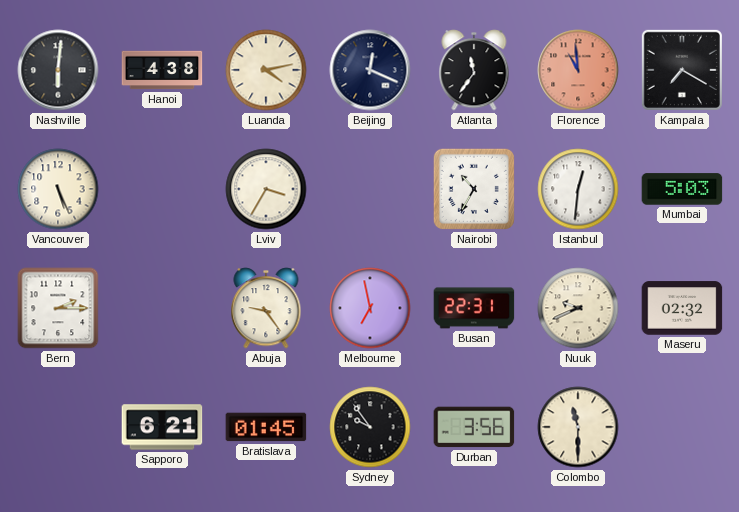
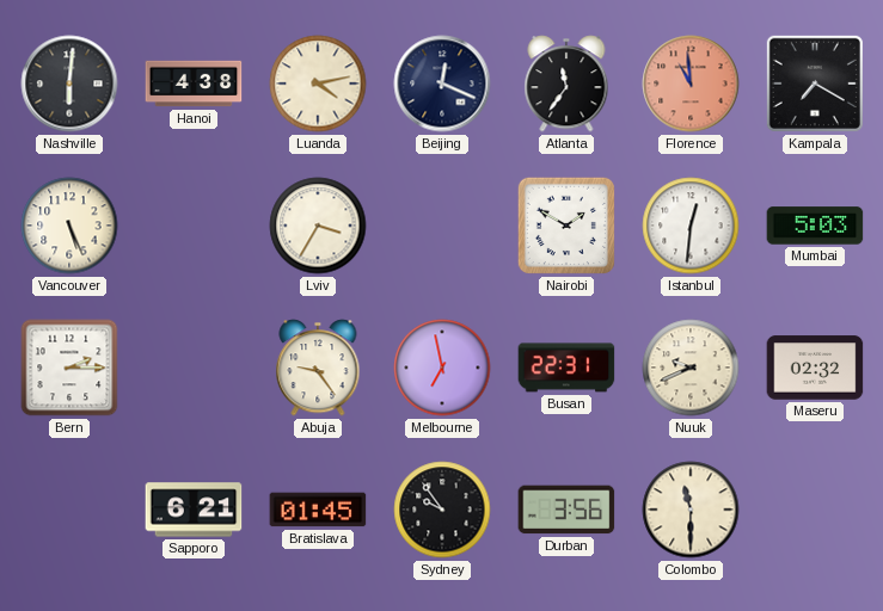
Nairobi: 10:35 -> 1:50 (566, 226)
